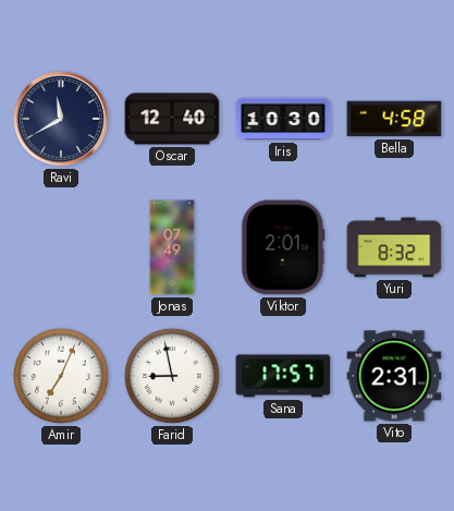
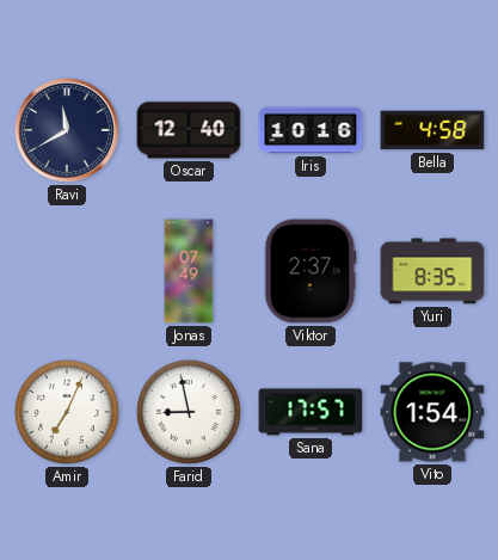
Iris: 10:30 -> 10:16 (311, 130)
Viktor: 2:01 -> 2:37 (311, 271)
Yuri: 8:32 -> 8:35 (432, 271)
Vito: 2:31 -> 1:54 (432, 412)
